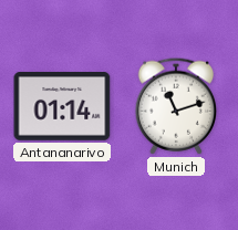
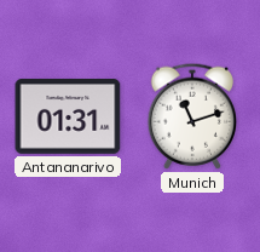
Antananarivo: 01:14 -> 01:31 (68, 118)
